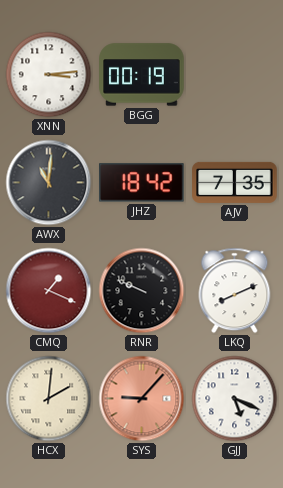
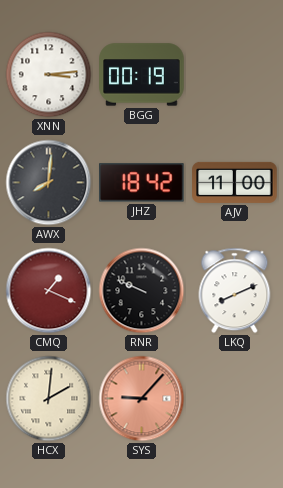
AWX: 11:01 -> 8:01 (49, 183)
AJV: 7:35 -> 11:00 (235, 182)
GJJ: 5:19 -> none (235, 399)
